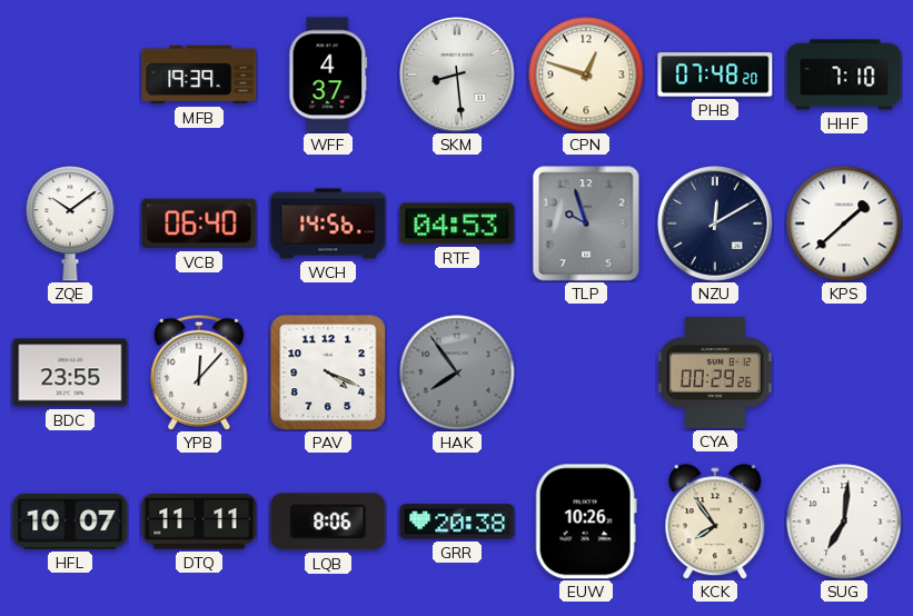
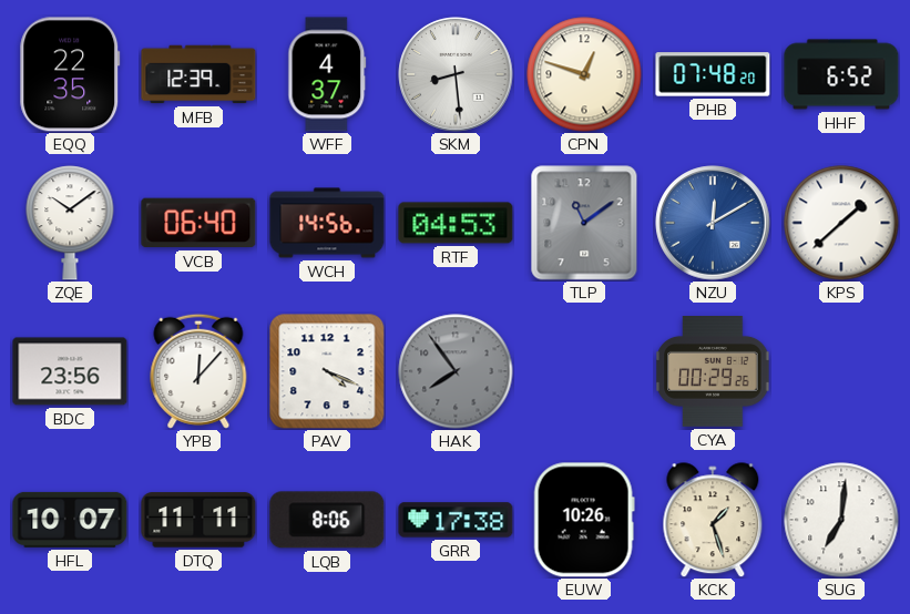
EQQ: none -> 22:35 (70, 74)
MFB: 19:39 -> 12:39 (198, 74)
HHF: 7:10 -> 6:52 (841, 74)
TLP: 9:57 -> 11:09 (584, 223)
NZU dial: navy -> blue (713, 223)
BDC: 23:55 -> 23:56 (70, 371)
GRR: 20:38 -> 17:38 (456, 520)
KCK: 7:54 -> 1:27 (713, 520)
